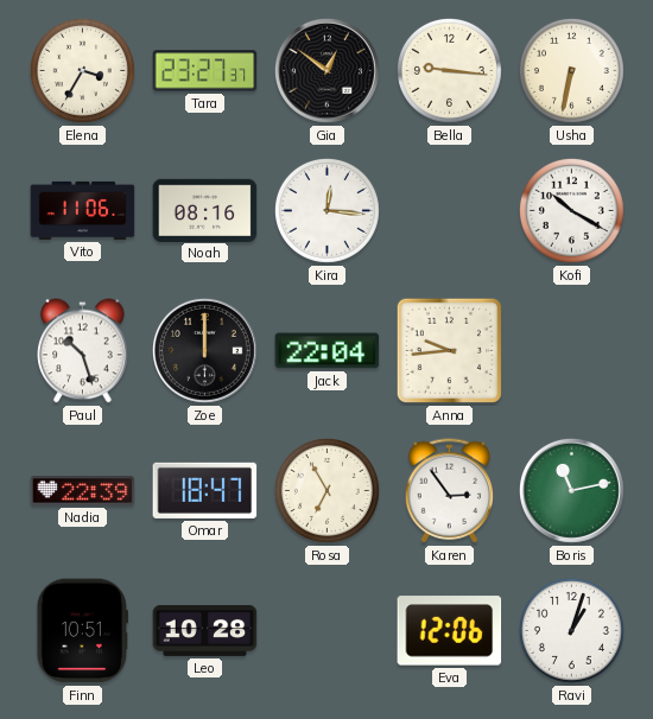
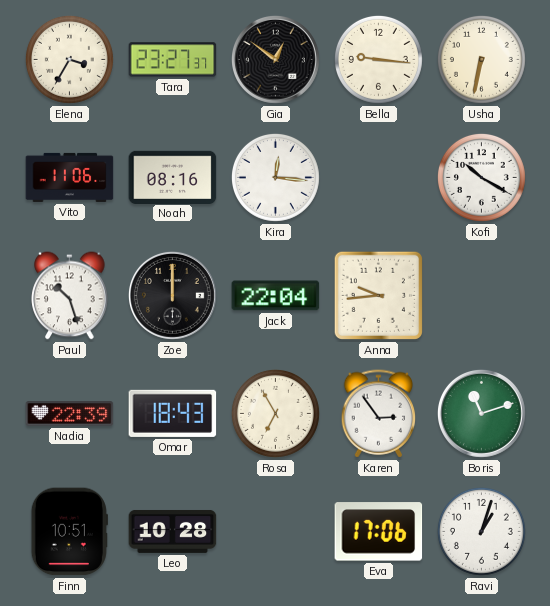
Omar: 18:47 -> 18:43 (173, 413)
Boris: 11:13 -> 11:12 (481, 413)
Eva: 12:06 -> 17:06 (379, 532)
